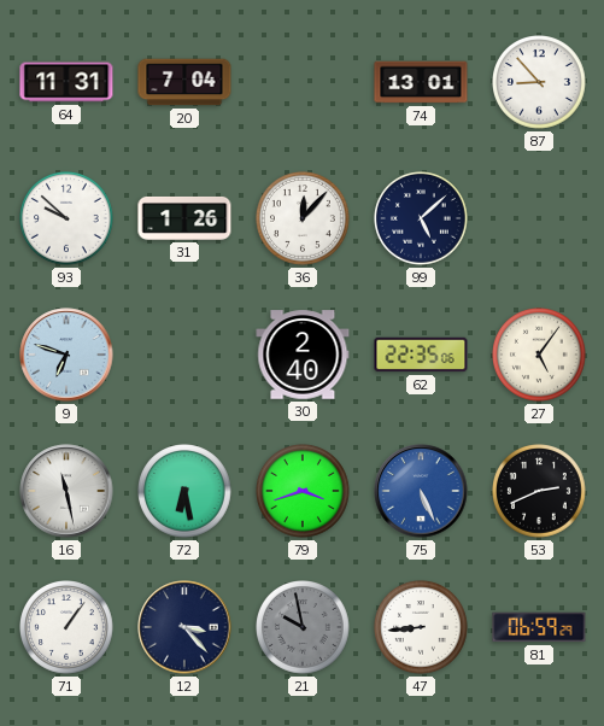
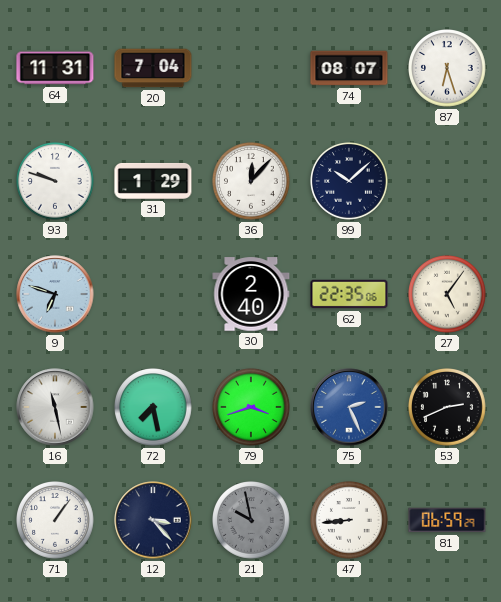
74: 13:01 -> 08:07 (349, 68)
87: 8:53 -> 6:27 (448, 69)
93: 9:52 -> 9:48 (56, 182)
31: 1:26 -> 1:29 (153, 181)
99: 5:08 -> 10:08 (350, 182)
72: 6:28 -> 7:28 (154, 408)
75: 5:26 -> 2:26 (349, 407)
